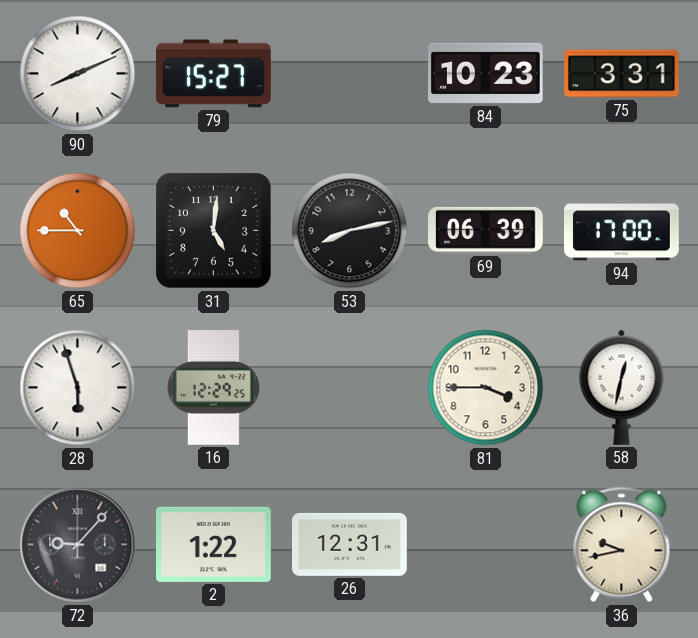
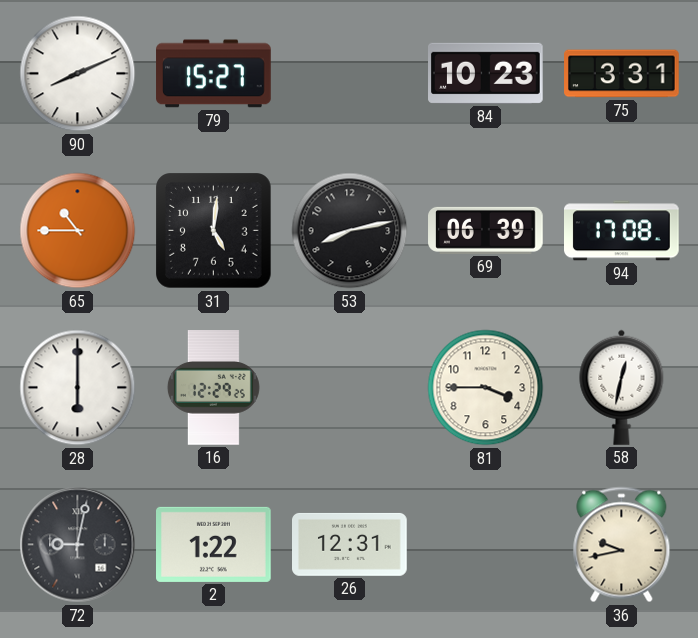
94: 17:00 -> 17:08 (622, 231)
28: 5:57 -> 6:00 (78, 388)
72: 9:07 -> 9:02 (78, 545)
